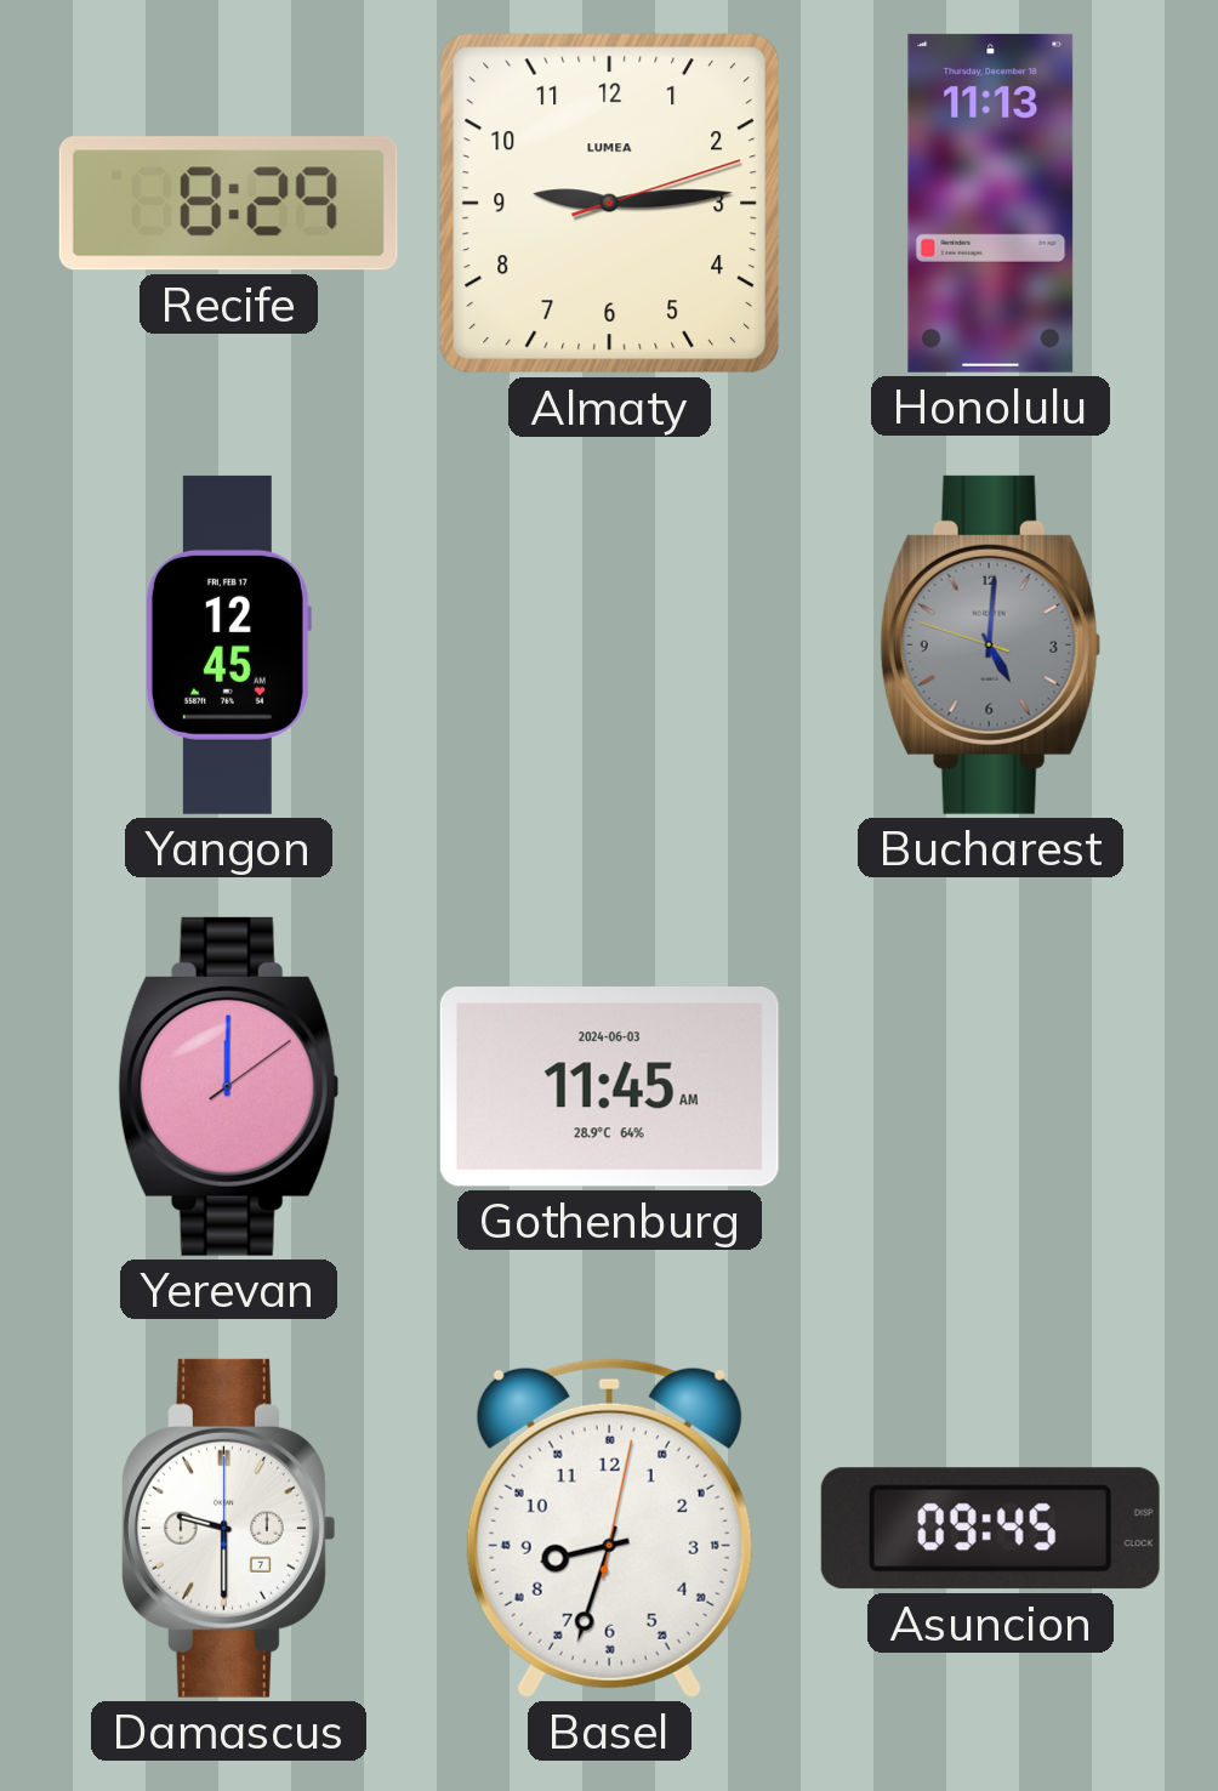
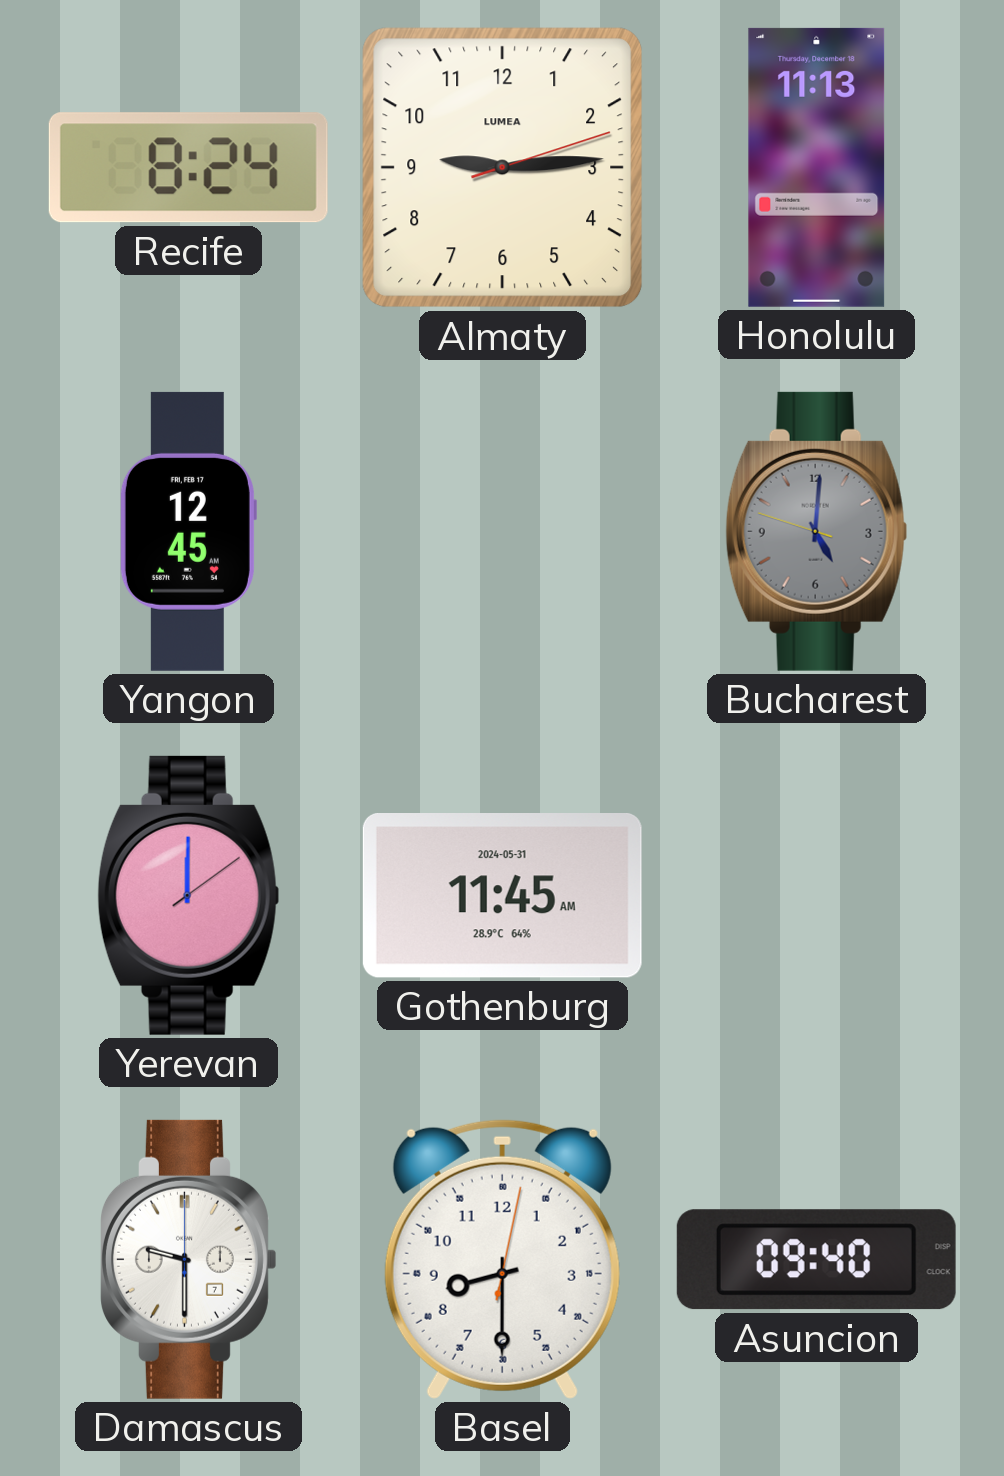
Recife: 8:29 -> 8:24 (188, 168)
Gothenburg date: 2024-06-03 -> 2024-05-31 (502, 896)
Basel: 8:33 -> 8:30 (502, 1259)
Asuncion: 09:45 -> 09:40 (816, 1260)
